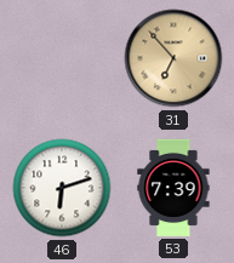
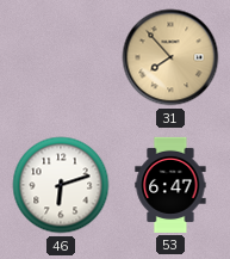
31: 6:53 -> 7:53 (170, 57)
53: 7:39 -> 6:47 (170, 185)
